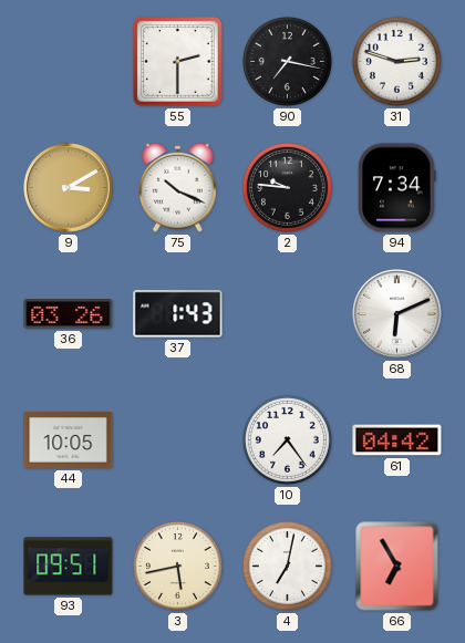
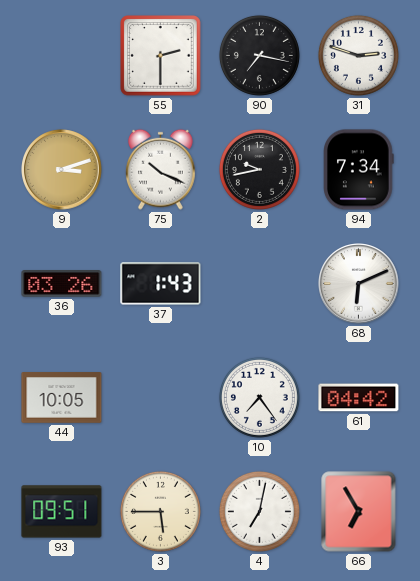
9: 3:10 -> 3:12 (62, 170)
2: 9:46 -> 9:43 (259, 169)
3: 5:43 -> 5:45 (160, 511)
